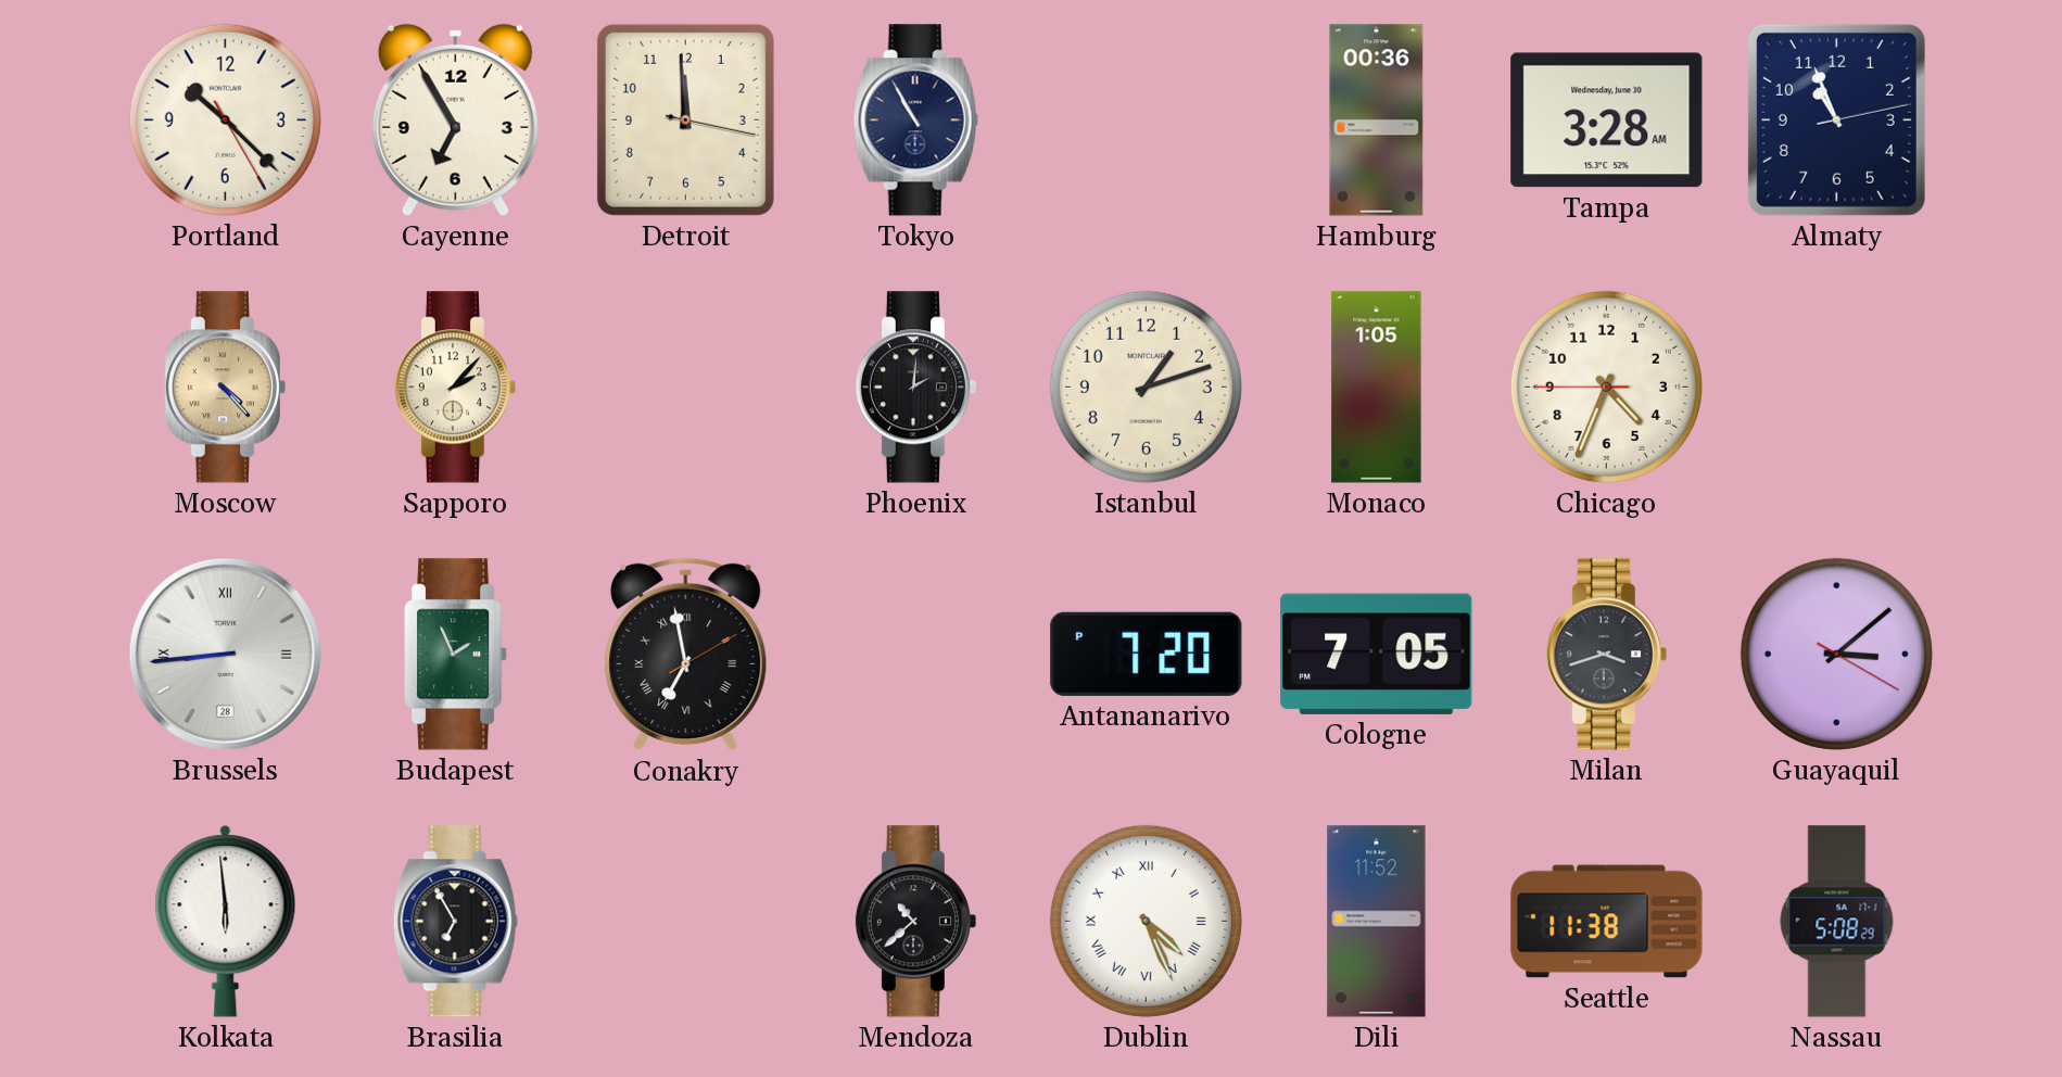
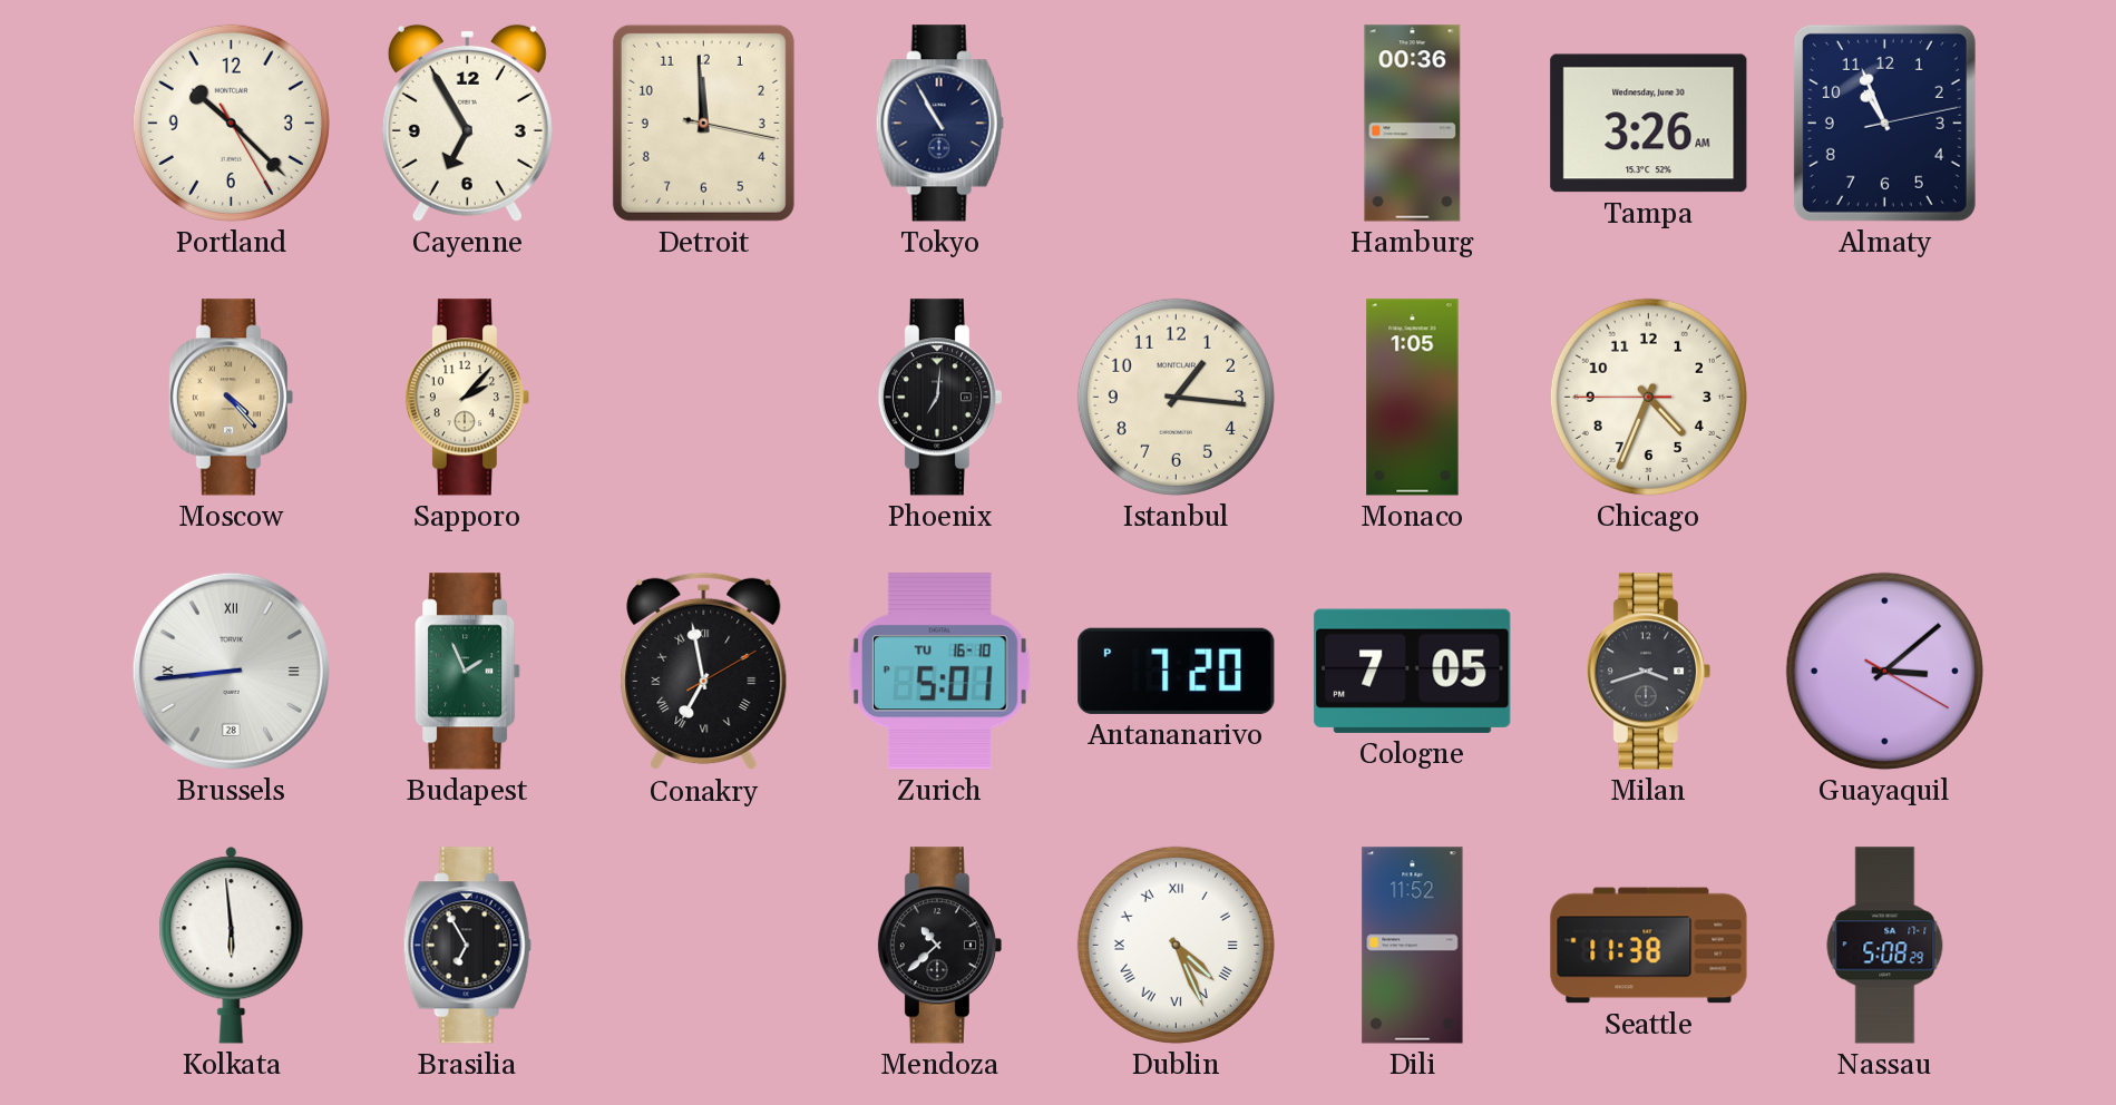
Tampa: 3:28 -> 3:26 (1649, 124)
Phoenix: 2:01 -> 7:01 (939, 398)
Istanbul: 1:12 -> 1:16 (1176, 397)
Zurich: none -> 5:01 (939, 672)
